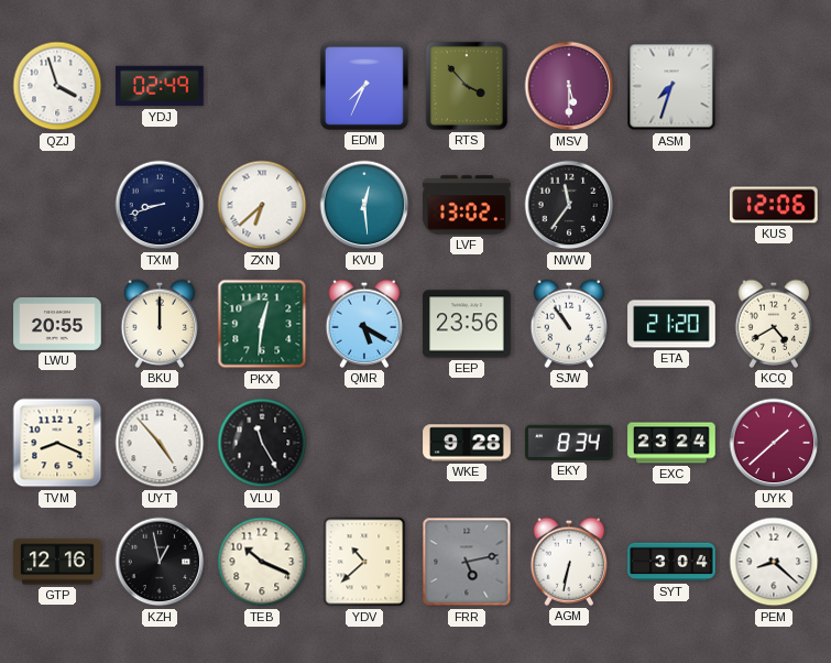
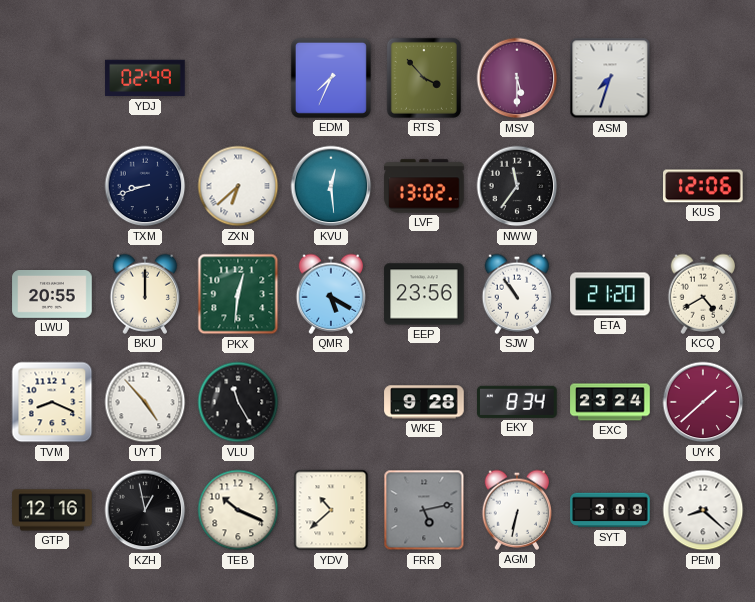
QZJ: 3:57 -> none (57, 86)
SYT: 3:04 -> 3:09 (610, 510)
